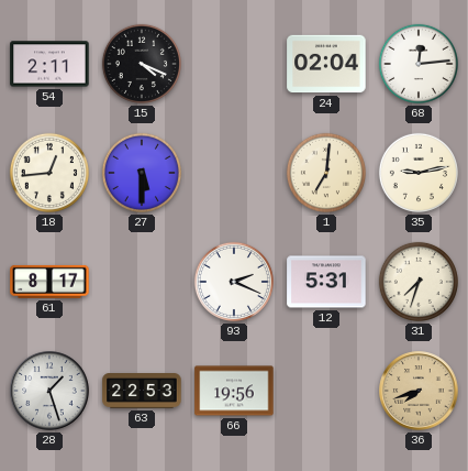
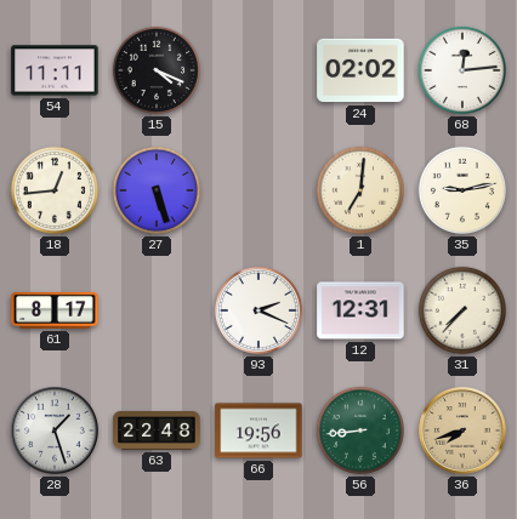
54: 2:11 -> 11:11 (55, 70)
24: 02:04 -> 02:02 (360, 70)
27: 5:30 -> 5:27 (157, 190)
12: 5:31 -> 12:31 (360, 310)
31: 7:33 -> 7:37 (462, 310)
63: 22:53 -> 22:48 (157, 432)
56: none -> 8:44 (360, 430)
